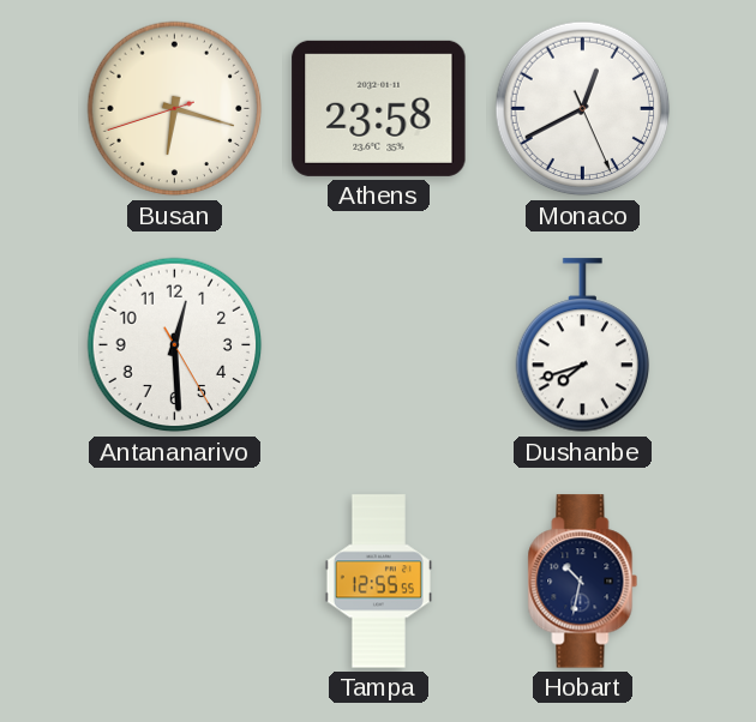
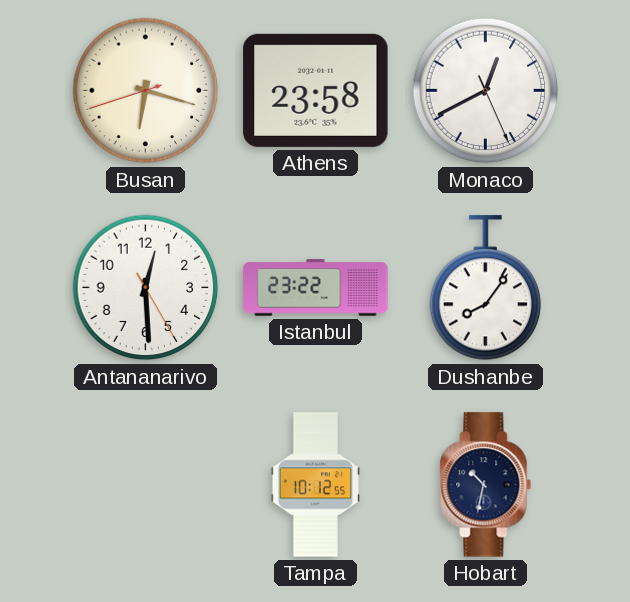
Istanbul: none -> 23:22 (316, 288)
Dushanbe: 7:42 -> 8:06 (486, 288)
Tampa: 12:55 -> 10:12 (315, 485)
